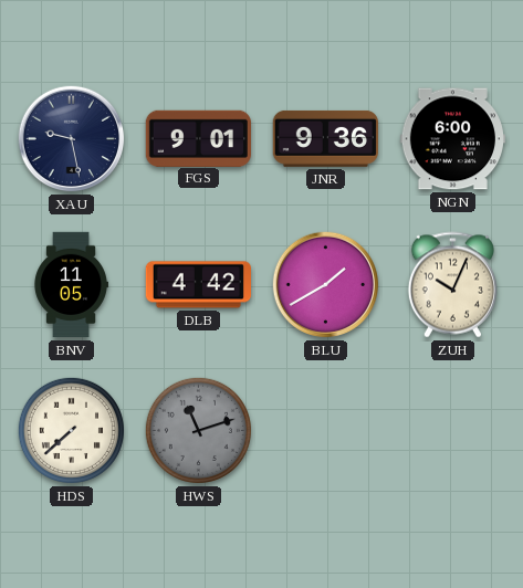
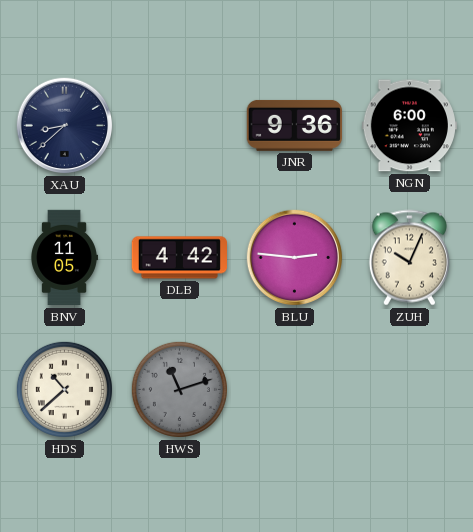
XAU: 9:28 -> 8:38 (65, 126)
FGS: 9:01 -> none (198, 138)
BLU: 1:40 -> 2:46 (295, 258)
HDS: 7:38 -> 10:38 (64, 389)
